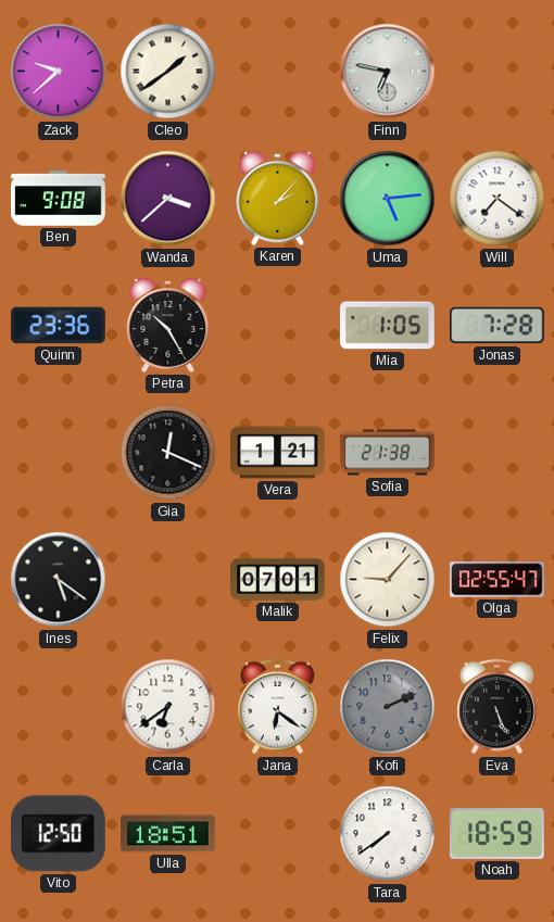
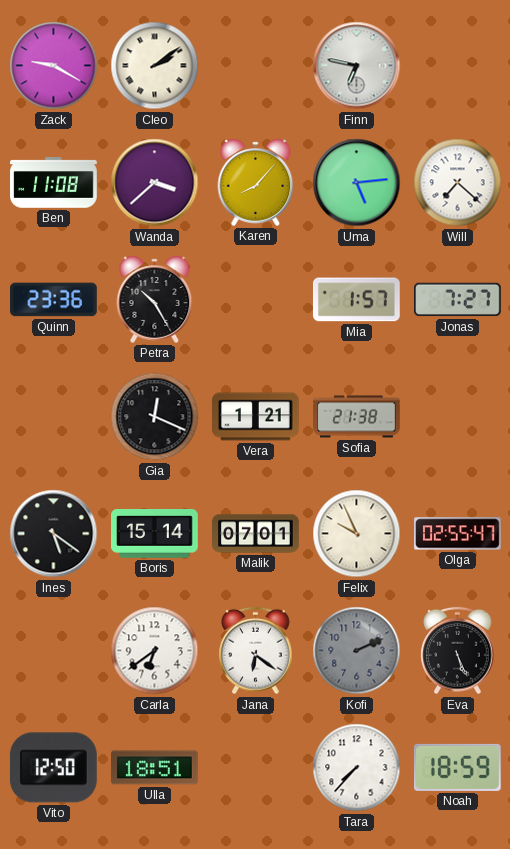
Zack: 9:38 -> 9:20 (54, 66)
Cleo: 1:39 -> 2:09 (155, 66)
Ben: 9:08 -> 11:08 (54, 183)
Karen: 2:07 -> 8:07 (256, 182)
Will: 7:21 -> 7:22 (458, 183)
Mia: 1:05 -> 1:57 (356, 300)
Jonas: 7:28 -> 7:27 (458, 300)
Boris: none -> 15:14 (155, 534)
Felix: 9:07 -> 9:56 (357, 534)
Tara: 7:39 -> 7:37 (357, 768)
